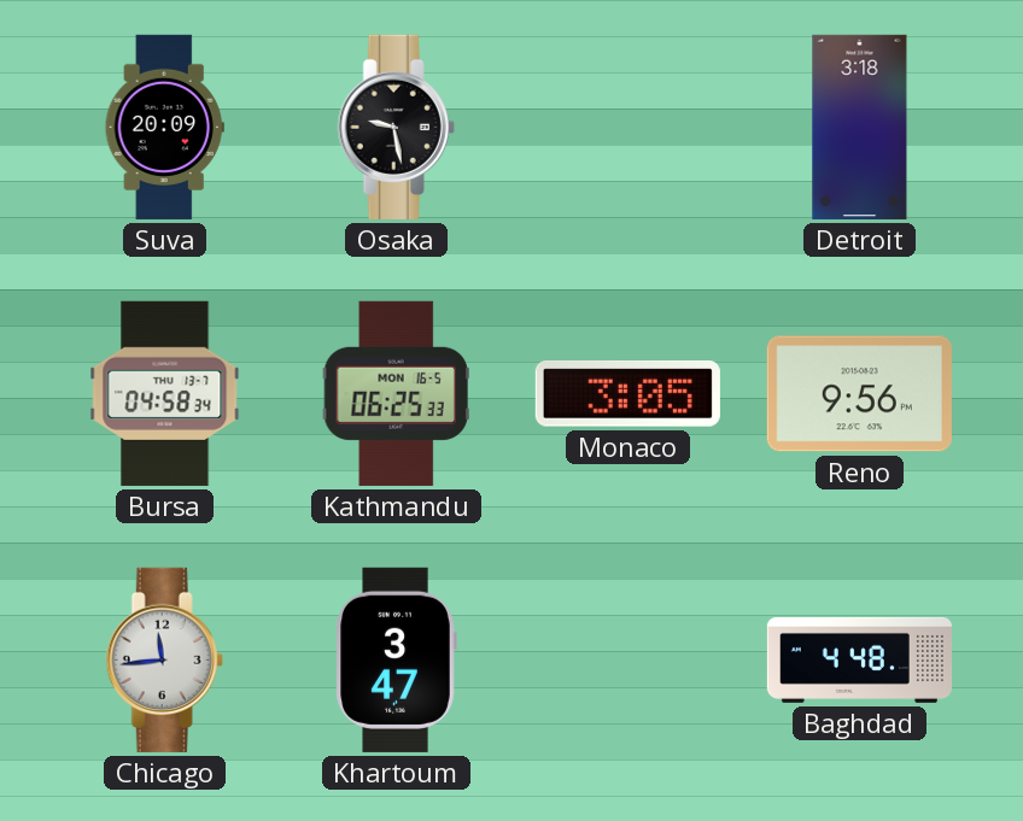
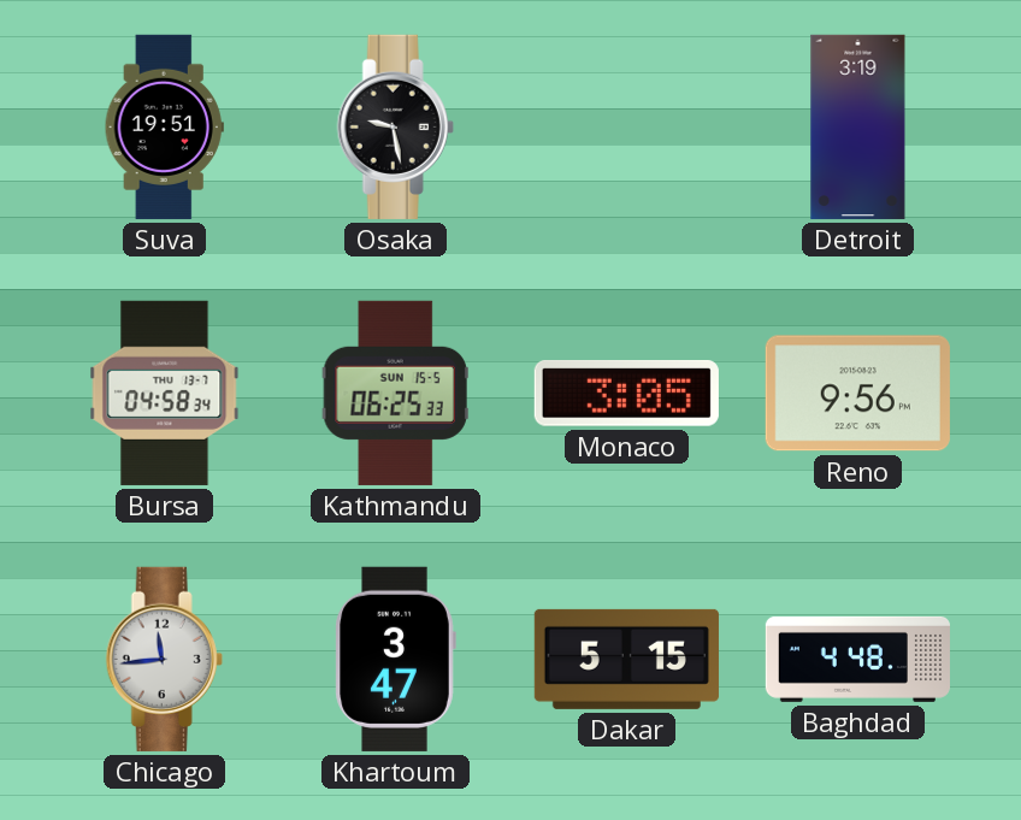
Suva: 20:09 -> 19:51 (164, 126)
Detroit: 3:18 -> 3:19 (858, 126)
Kathmandu date: MON 16-5 -> SUN 15-5 (395, 393)
Dakar: none -> 5:15 (626, 659)
